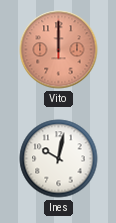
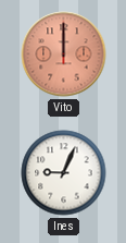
Ines: 10:02 -> 9:04 (64, 173)
